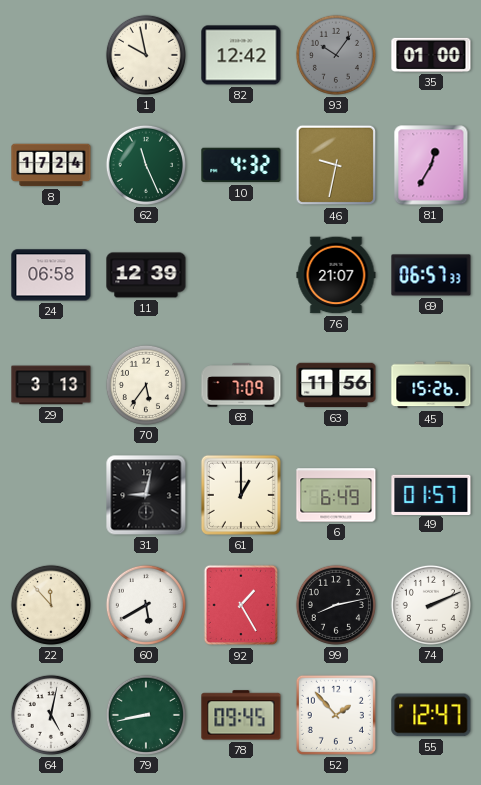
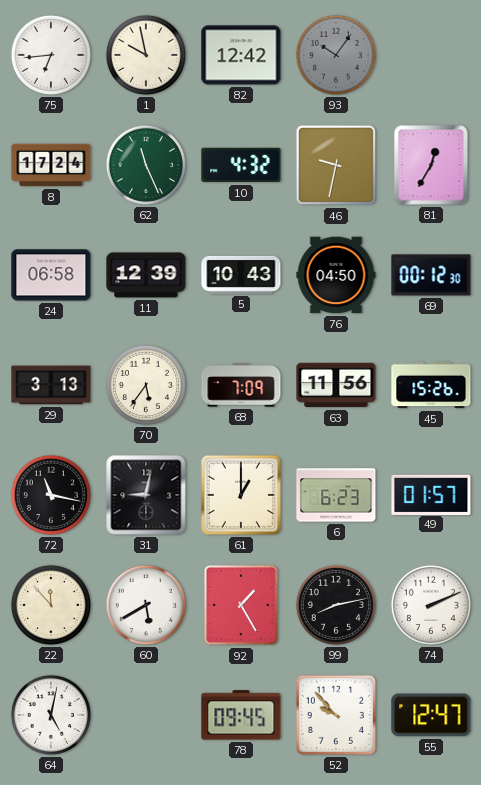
75: none -> 6:44 (51, 55)
35: 01:00 -> none (431, 55)
5: none -> 10:43 (241, 275)
76: 21:07 -> 04:50 (336, 275)
69: 06:57 -> 00:12 (431, 275)
72: none -> 11:17 (51, 495)
6: 6:49 -> 6:23 (336, 495)
79: 8:43 -> none (146, 715)
52: 1:53 -> 9:53 (336, 715)
